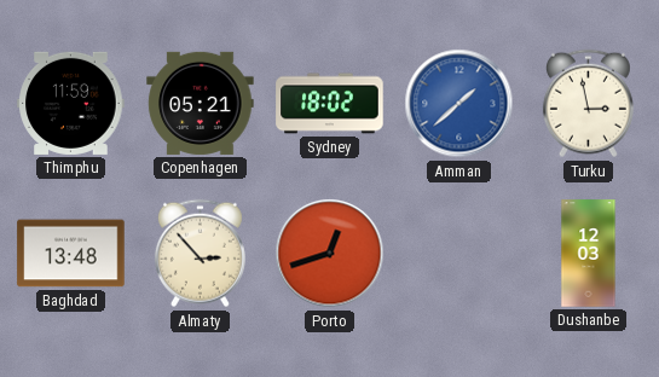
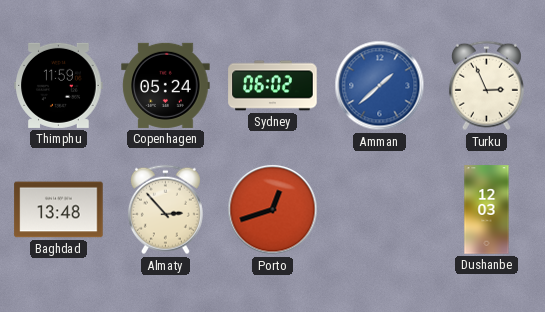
Copenhagen: 05:21 -> 05:24 (166, 85)
Sydney: 18:02 -> 06:02 (273, 86)
Turku: 2:58 -> 2:56 (486, 86)
